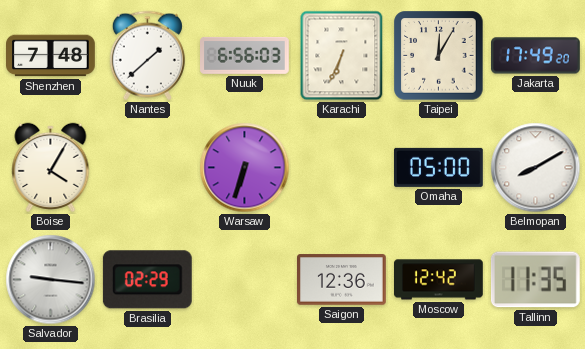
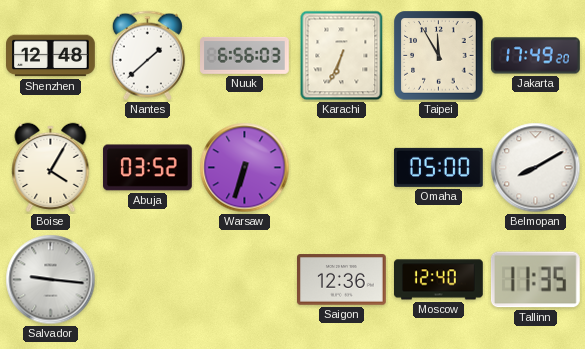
Shenzhen: 7:48 -> 12:48 (51, 56)
Taipei: 12:05 -> 11:55 (439, 56)
Abuja: none -> 03:52 (148, 168)
Brasilia: 02:29 -> none (147, 280)
Moscow: 12:42 -> 12:40 (439, 280)
